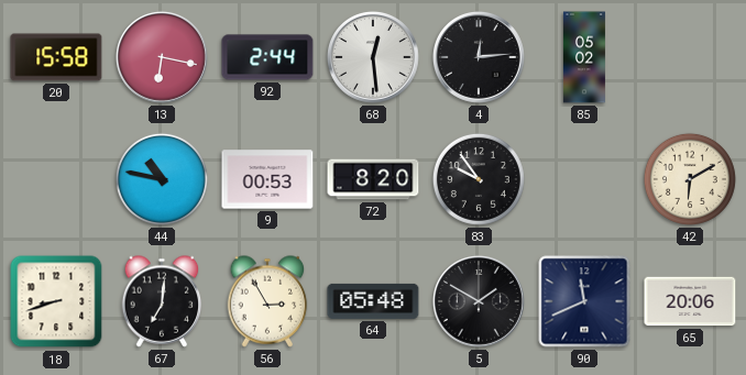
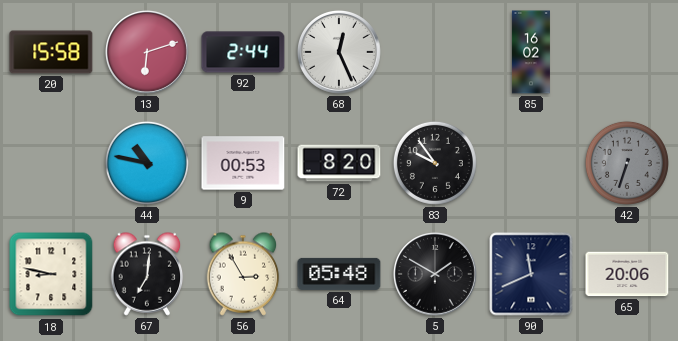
13: 6:17 -> 6:12 (147, 52)
68: 12:29 -> 12:26 (339, 52)
4: 12:14 -> none (479, 57)
85: 05:02 -> 16:02 (531, 52)
42: 6:10 -> 6:33 (627, 163)
42 dial: cream -> grey (627, 163)
18: 8:42 -> 8:47 (51, 274)
